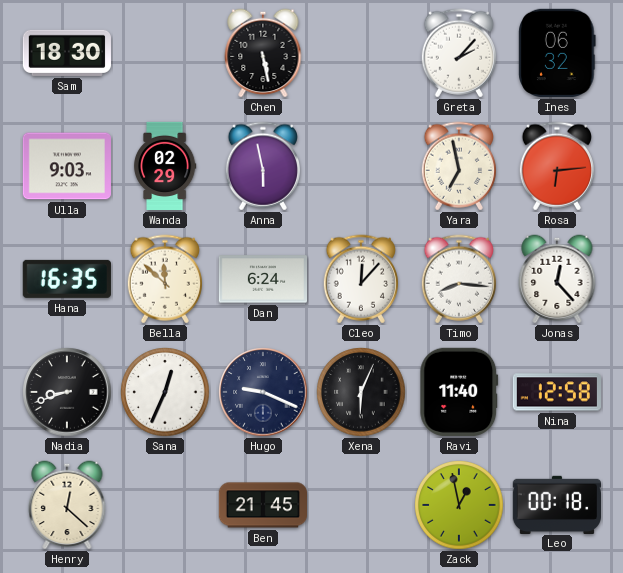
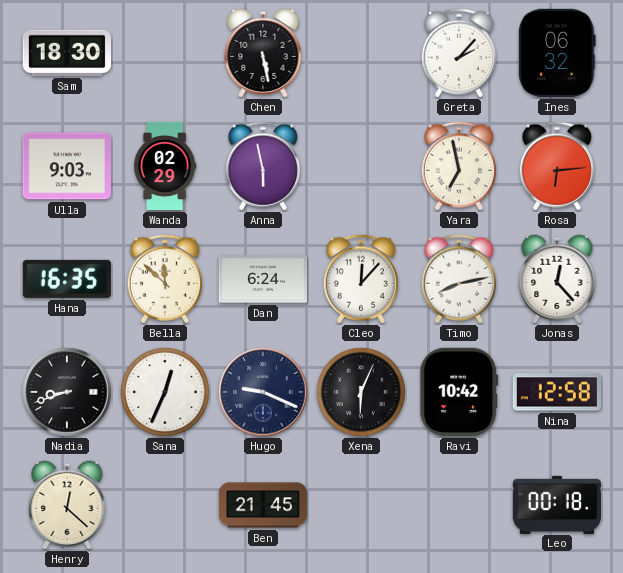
Timo: 8:16 -> 8:13 (458, 279)
Ravi: 11:40 -> 10:42 (459, 392)
Zack: 12:58 -> none (459, 505)
